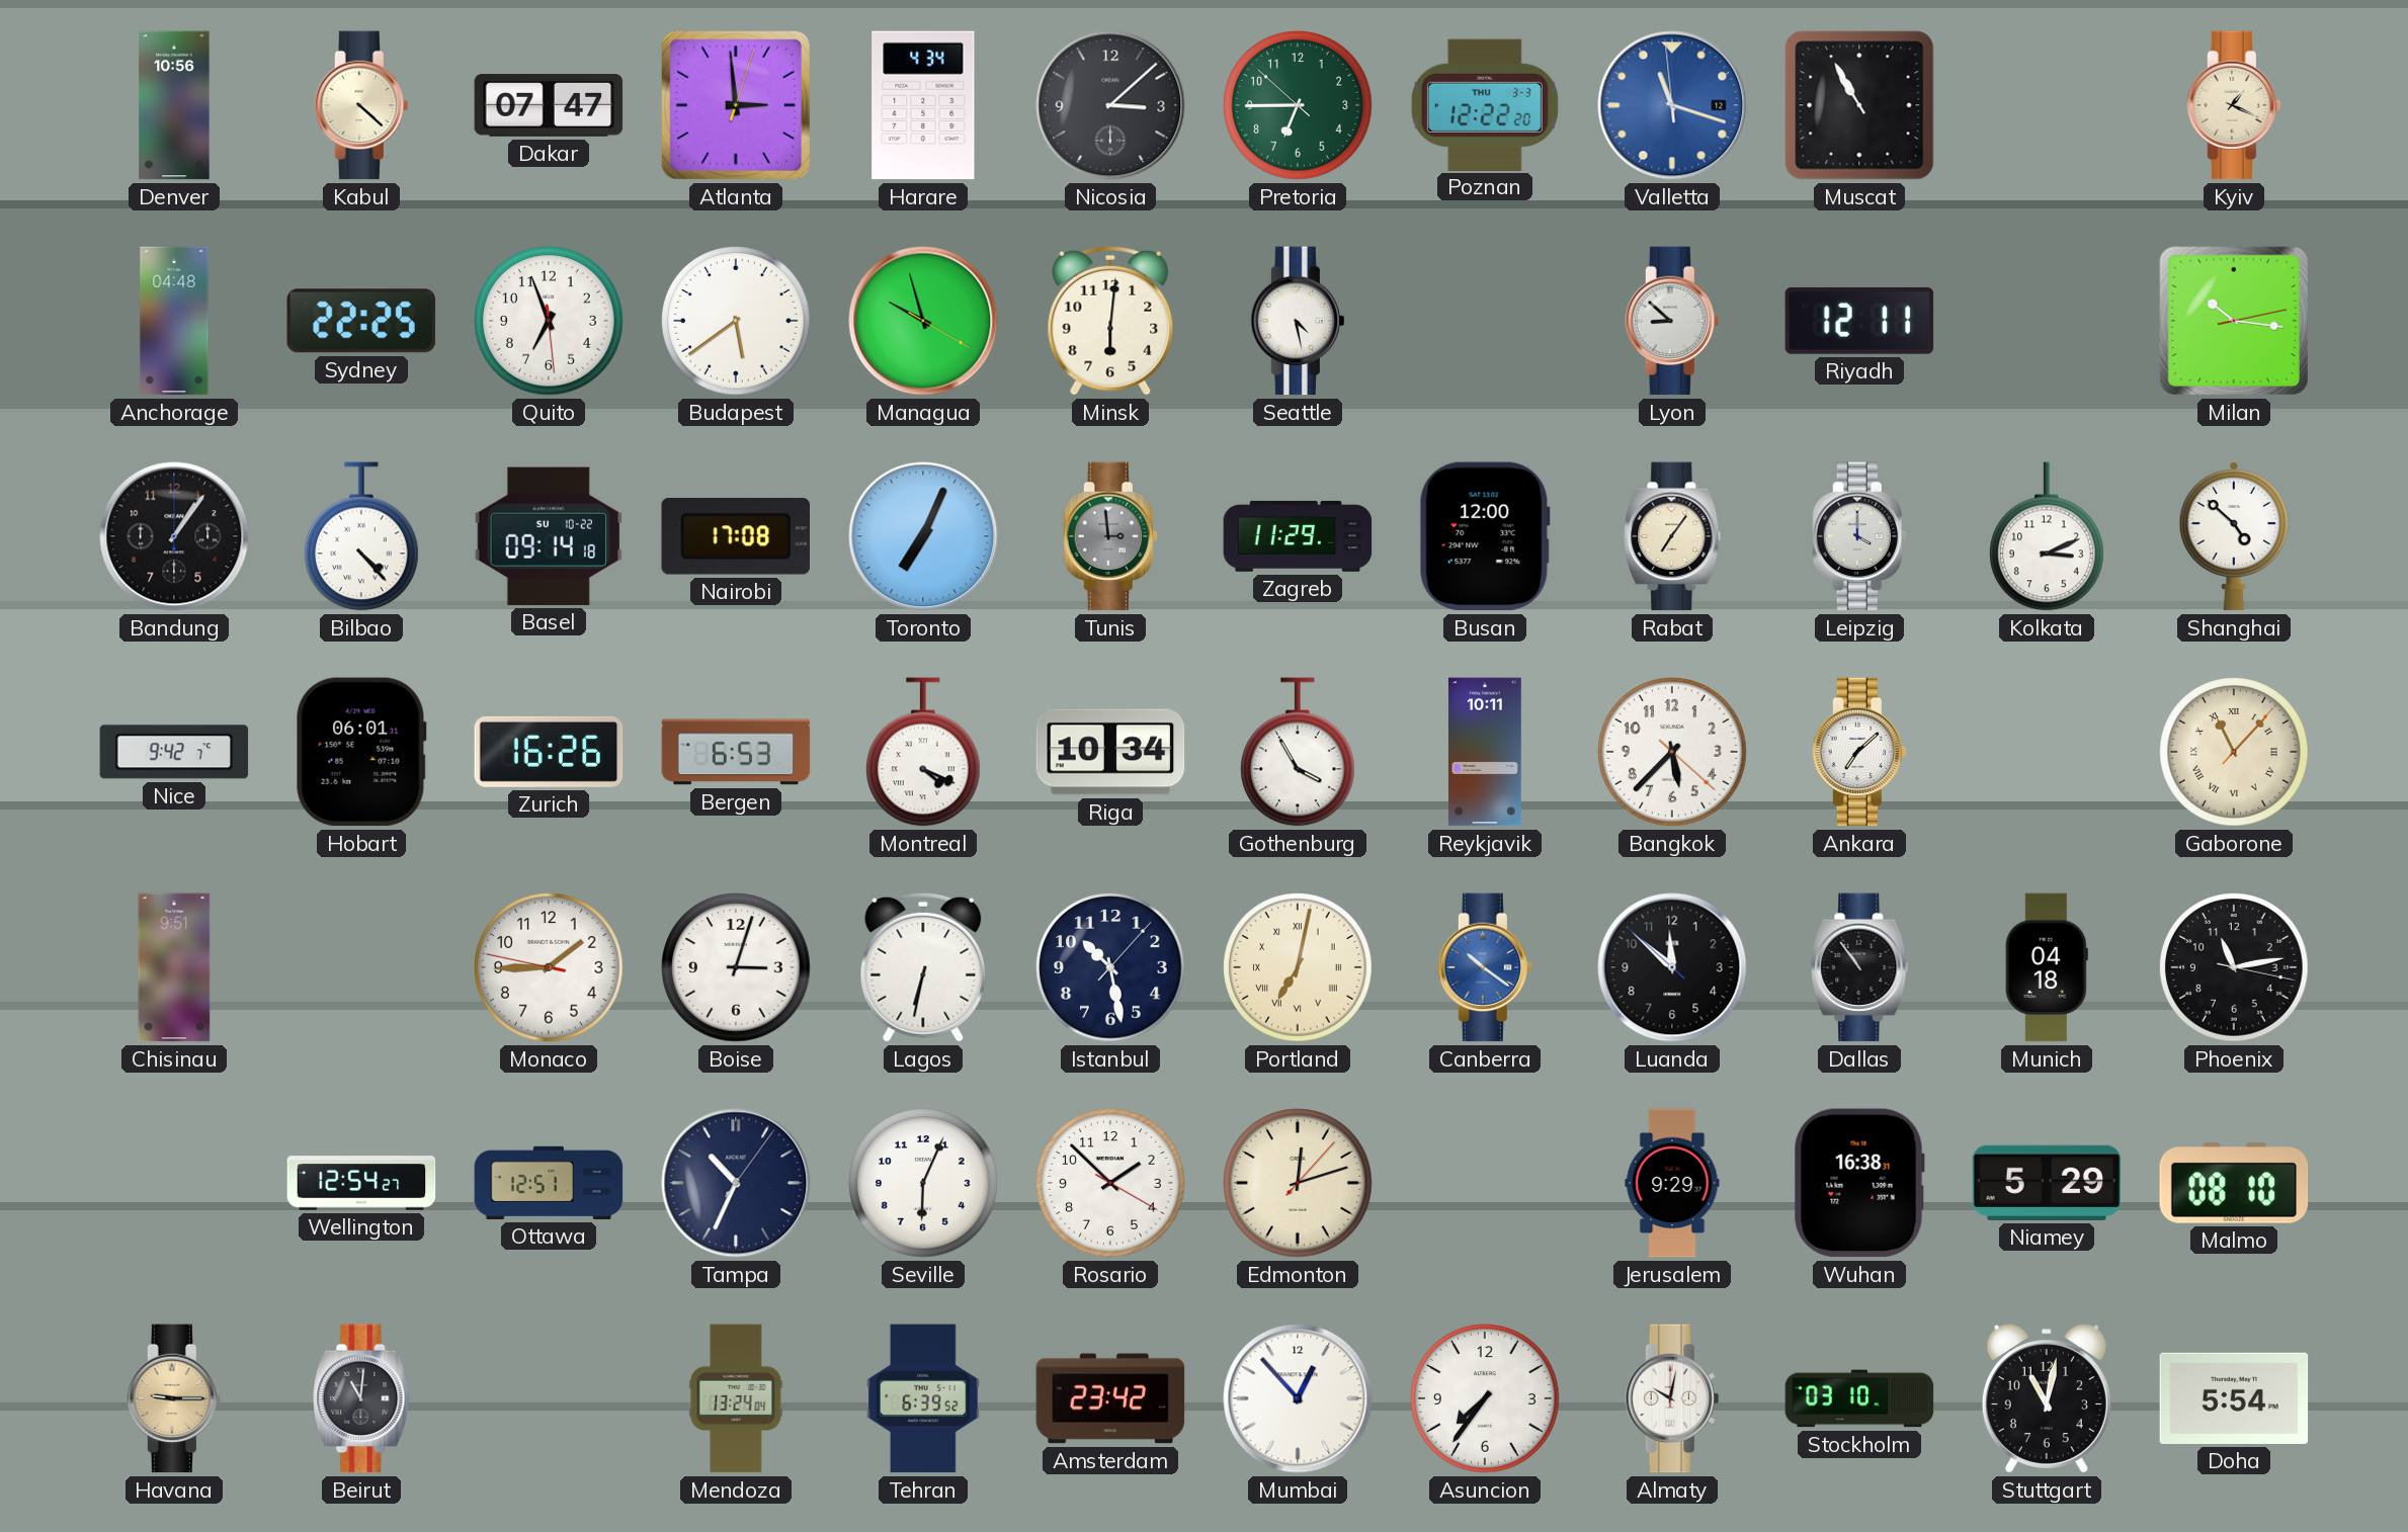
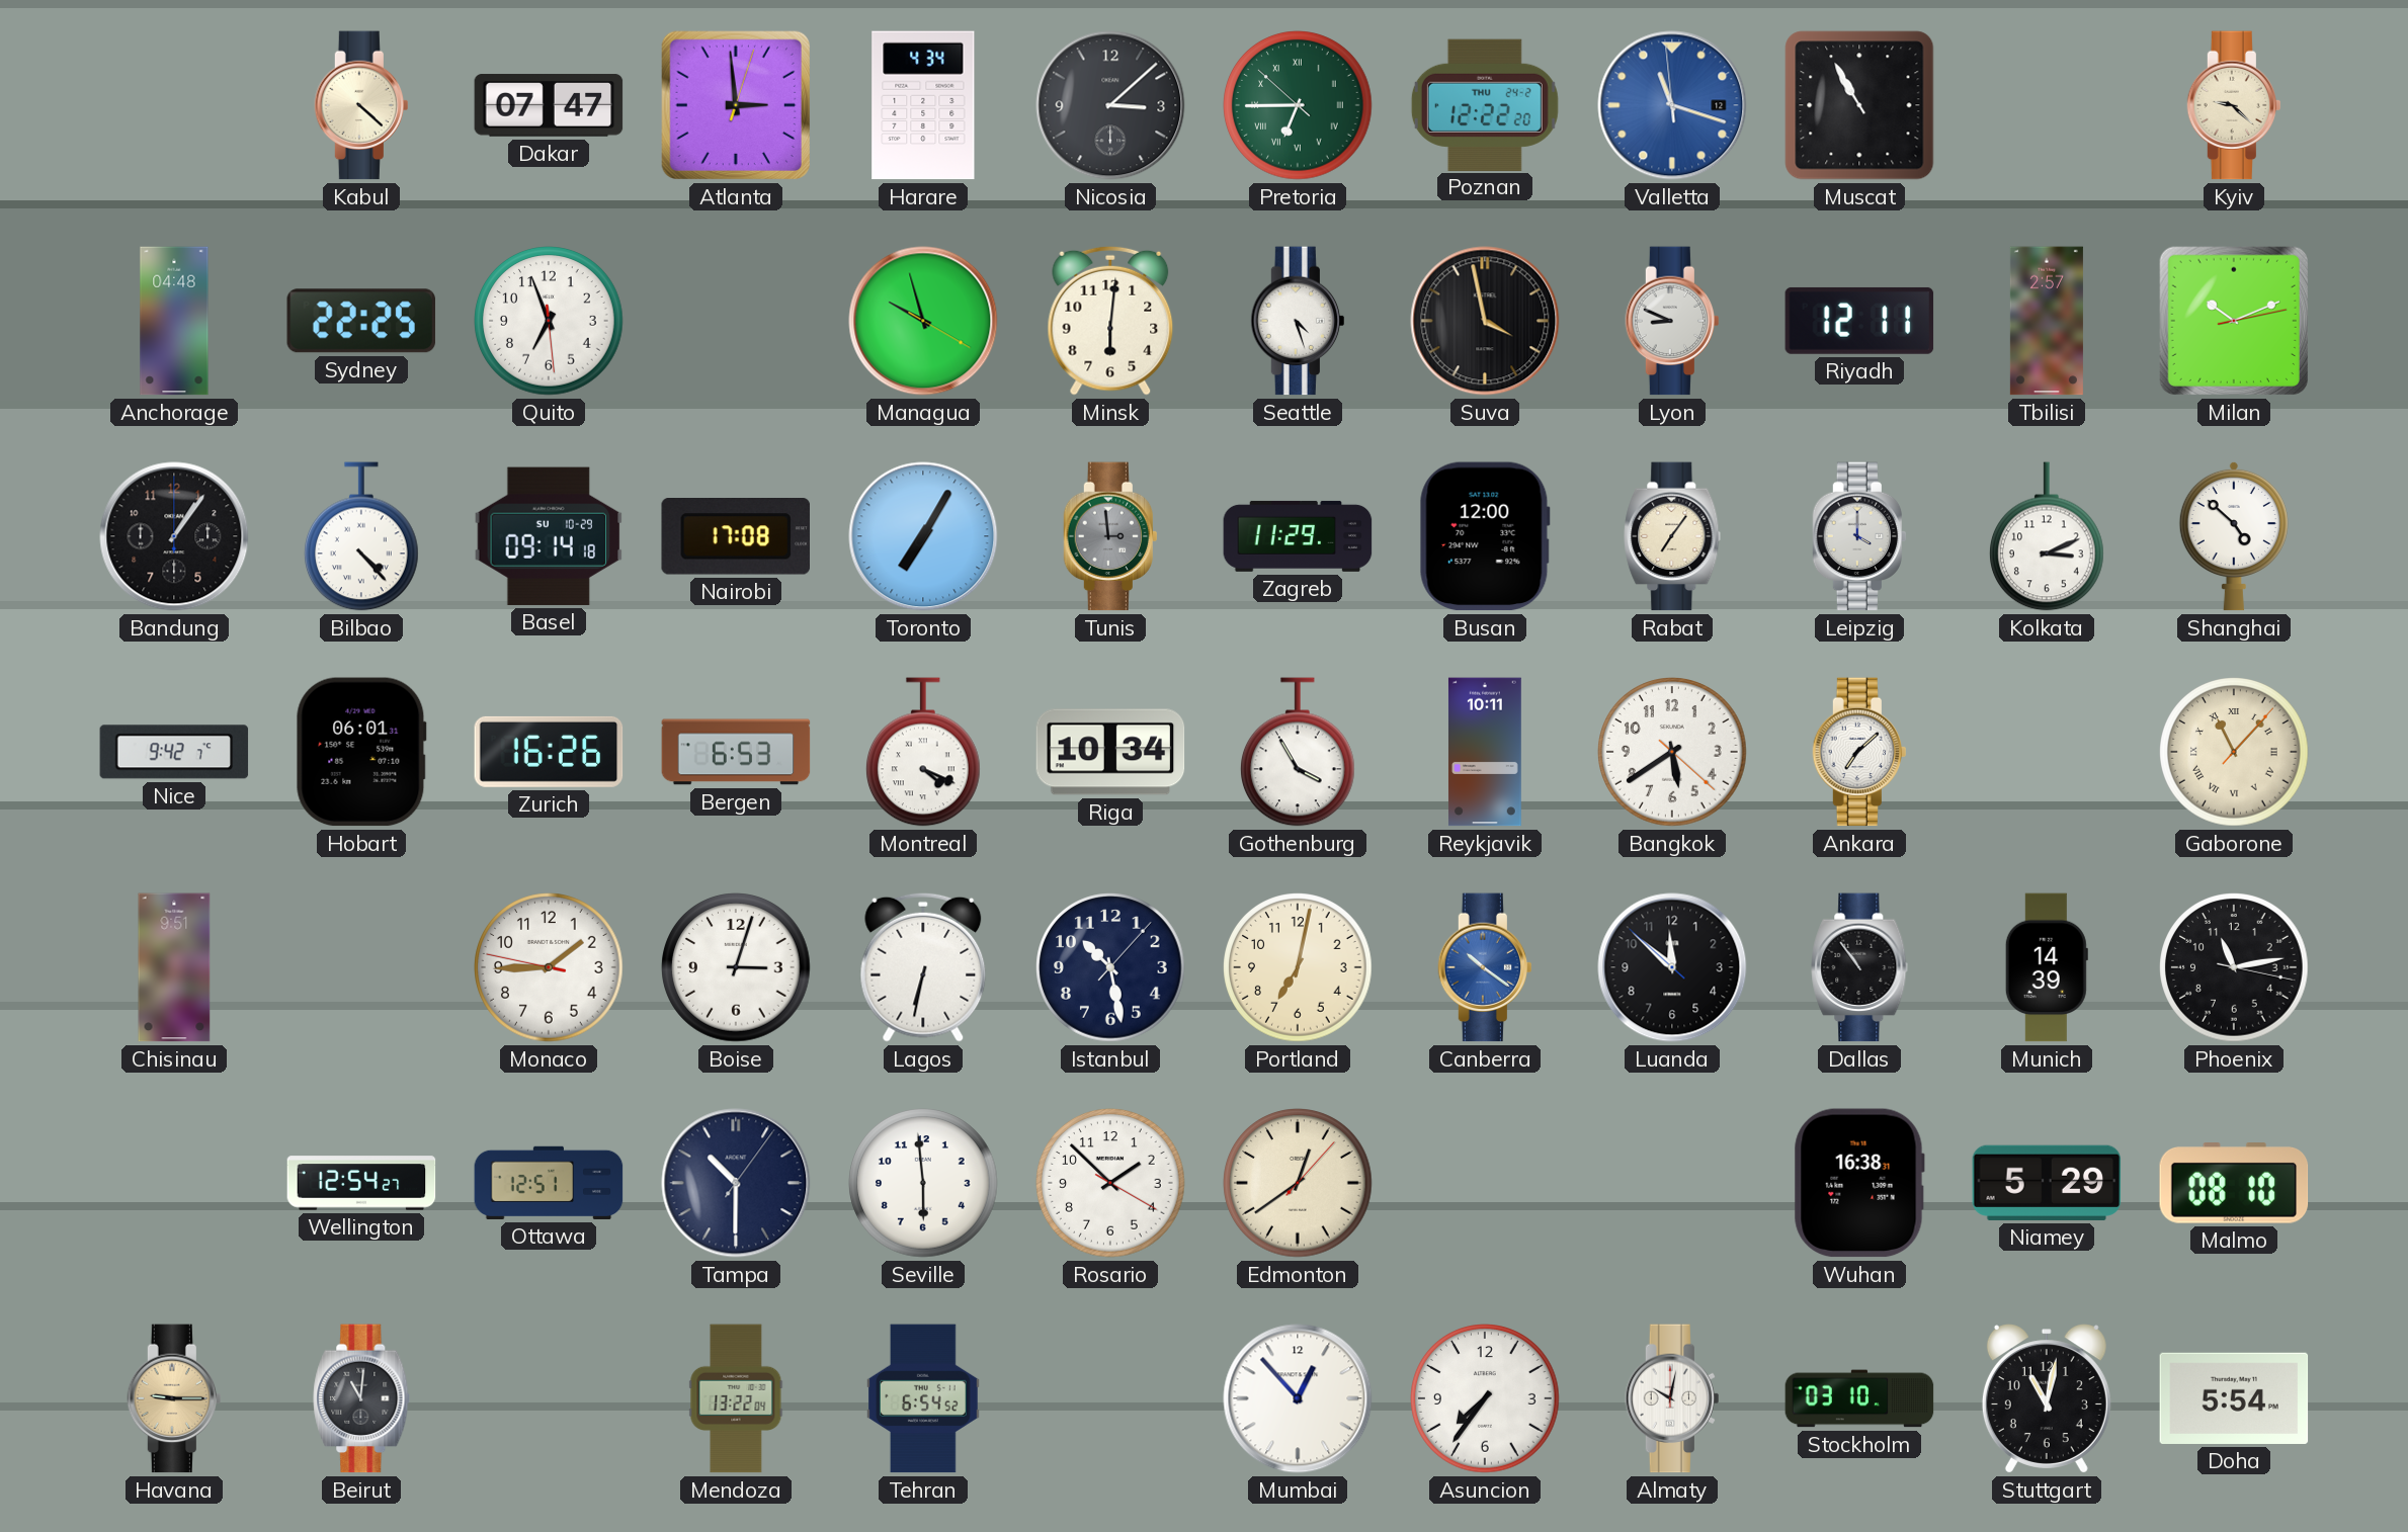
Denver: 10:56 -> none (174, 105)
Pretoria numerals: Arabic -> Roman (1298, 105)
Poznan date: THU 3-3 -> THU 24-2 (1485, 104)
Kyiv: 1:19 -> 9:22 (2234, 105)
Budapest: 5:39 -> none (736, 321)
Seattle: 4:28 -> 4:27 (1298, 321)
Suva: none -> 3:58 (1485, 321)
Lyon: 8:52 -> 8:49 (1672, 321)
Tbilisi: none -> 2:57 (2047, 321)
Milan: 10:16 -> 10:11 (2234, 321)
Basel date: SU 10-22 -> SU 10-29 (549, 536)
Toronto: 7:04 -> 7:05 (923, 536)
Bangkok: 5:37 -> 5:39 (1672, 752)
Portland numerals: Roman -> Arabic (1298, 967)
Munich: 04:18 -> 14:39 (2047, 967)
Tampa: 10:34 -> 10:30 (736, 1183)
Seville: 6:04 -> 5:59 (923, 1183)
Edmonton: 12:12 -> 12:39 (1298, 1183)
Jerusalem: 9:29 -> none (1672, 1183)
Mendoza: 13:24 -> 13:22 (736, 1398)
Tehran: 6:39 -> 6:54 (924, 1398)
Amsterdam: 23:42 -> none (1110, 1398)
